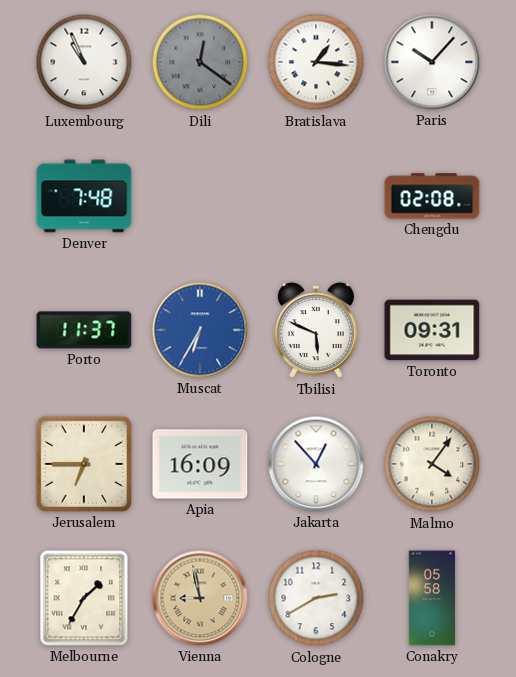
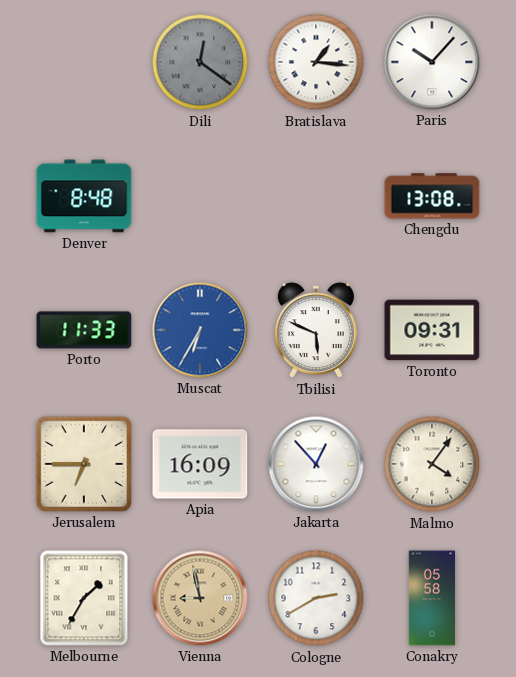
Luxembourg: 10:56 -> none (84, 62)
Denver: 7:48 -> 8:48 (84, 196)
Chengdu: 02:08 -> 13:08 (432, 196)
Porto: 11:37 -> 11:33 (84, 330)
